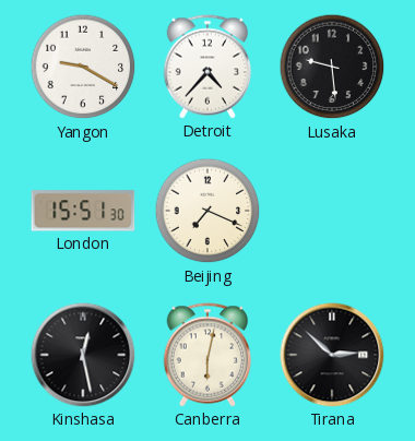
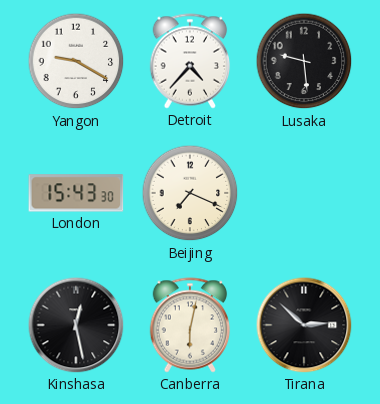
London: 15:51 -> 15:43 (76, 193)
